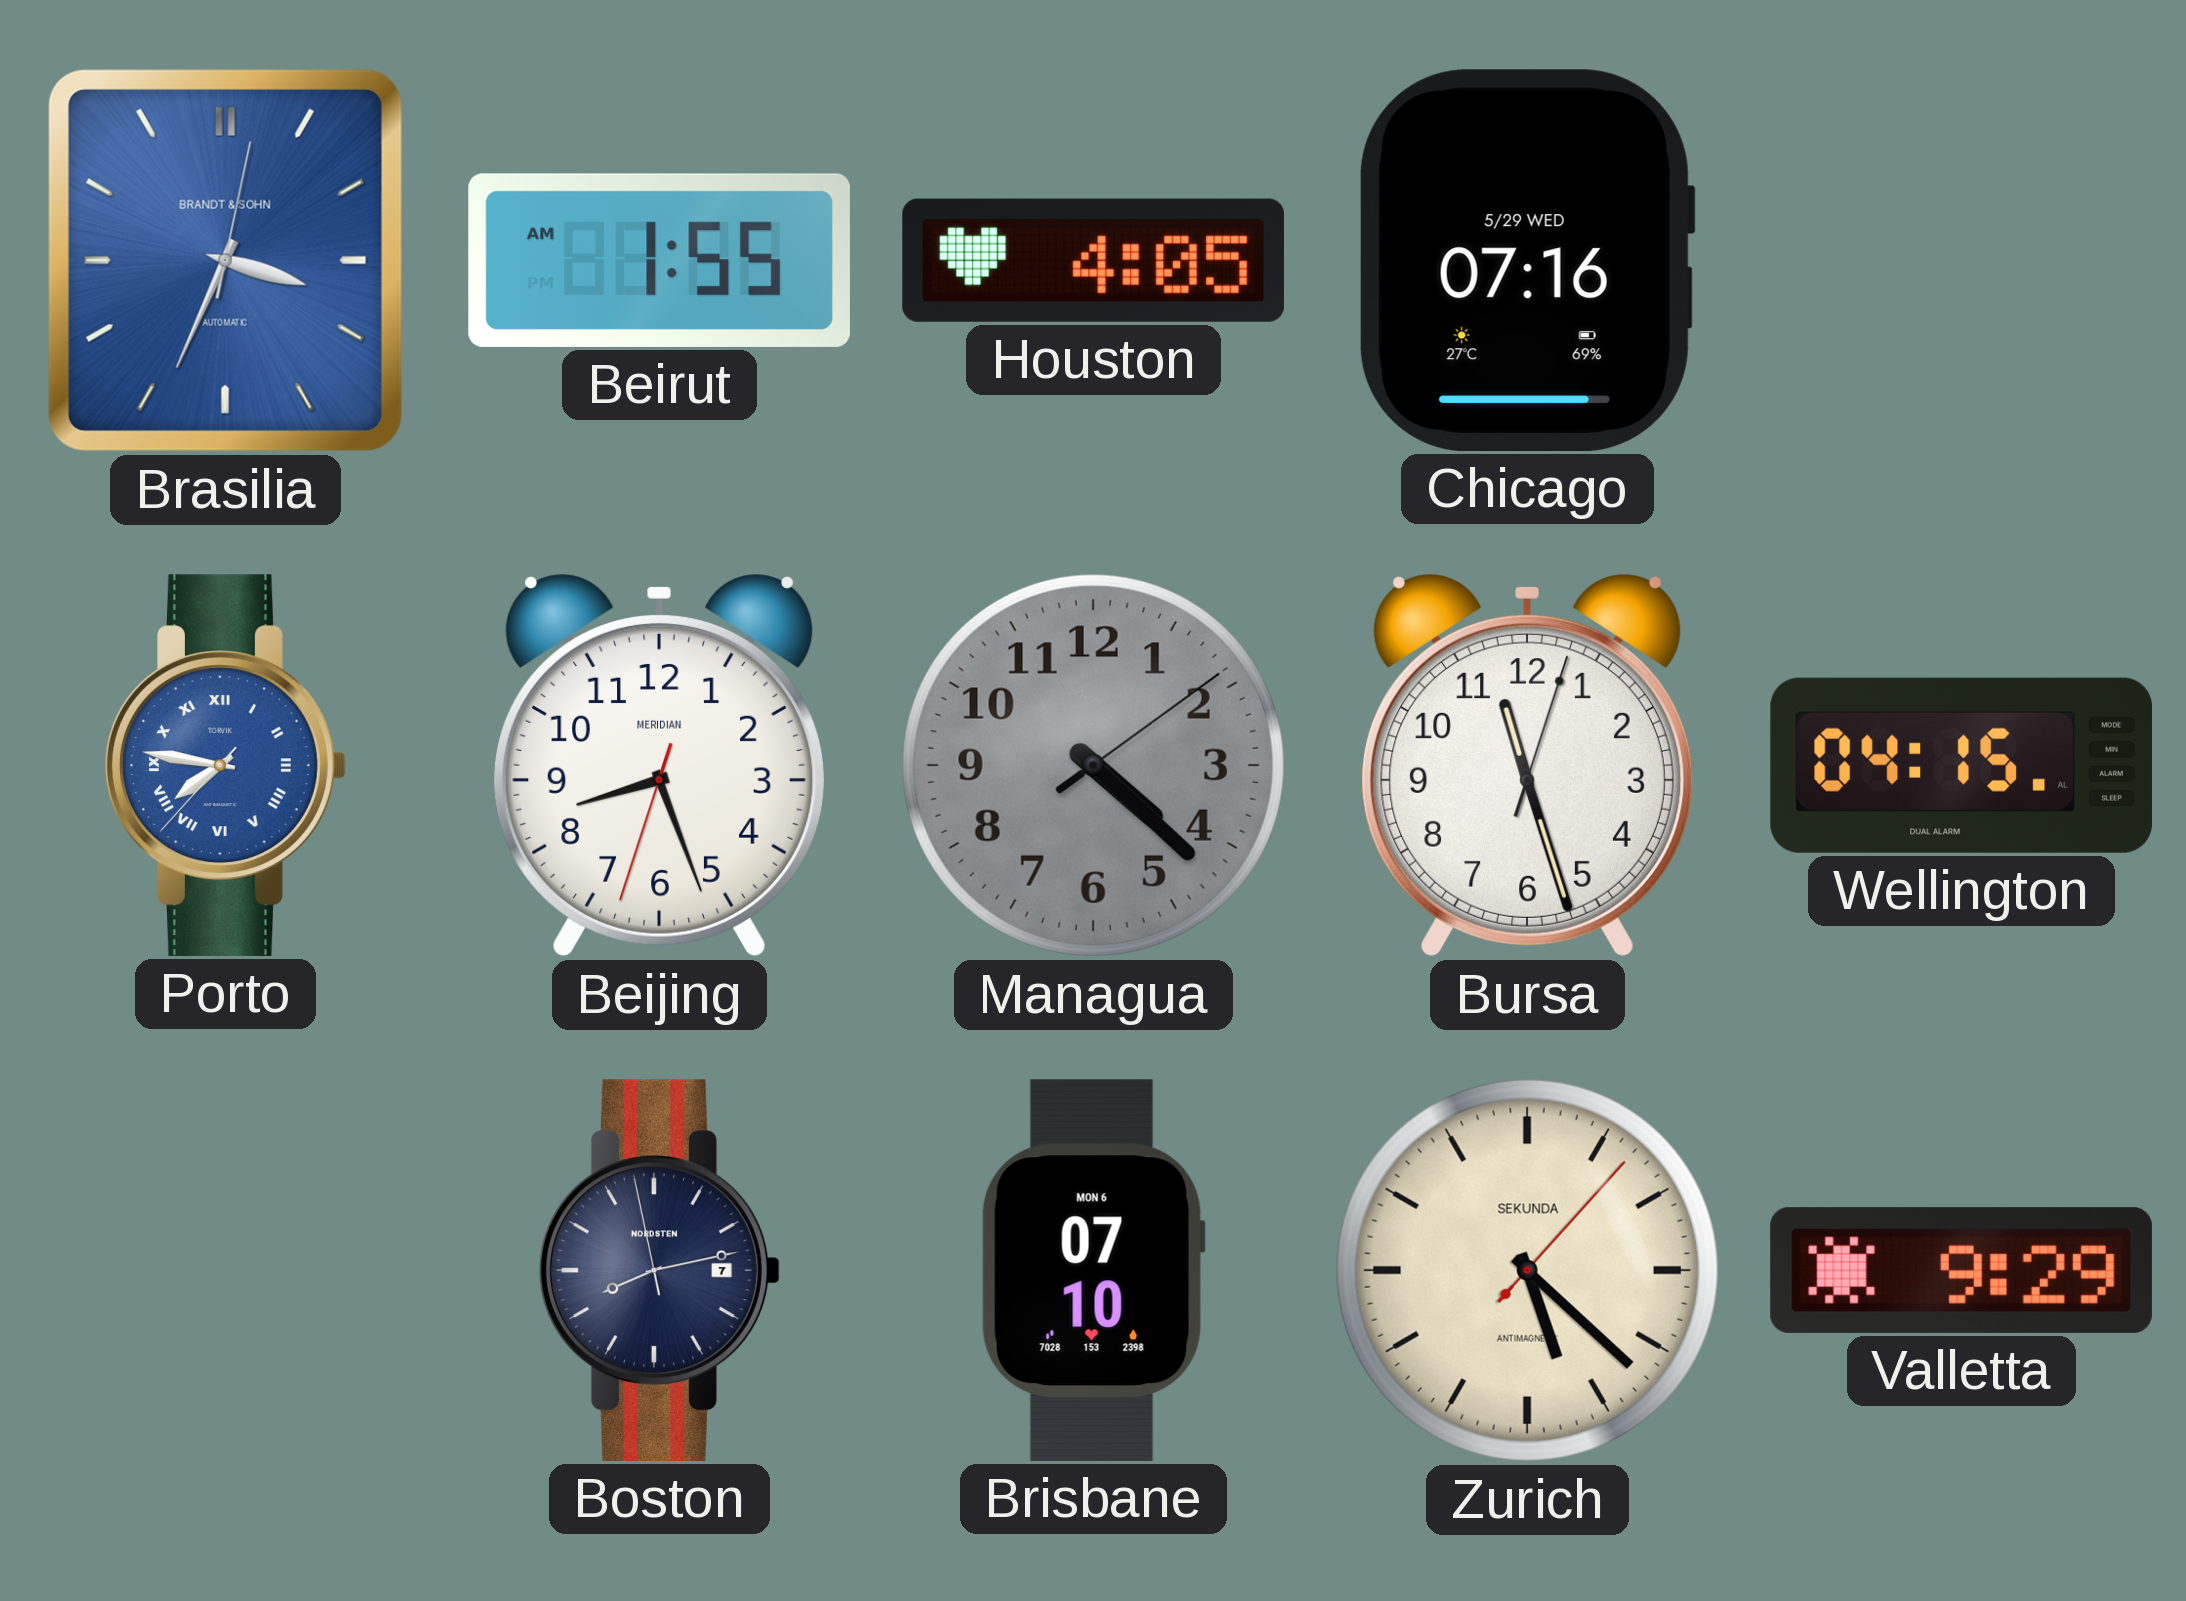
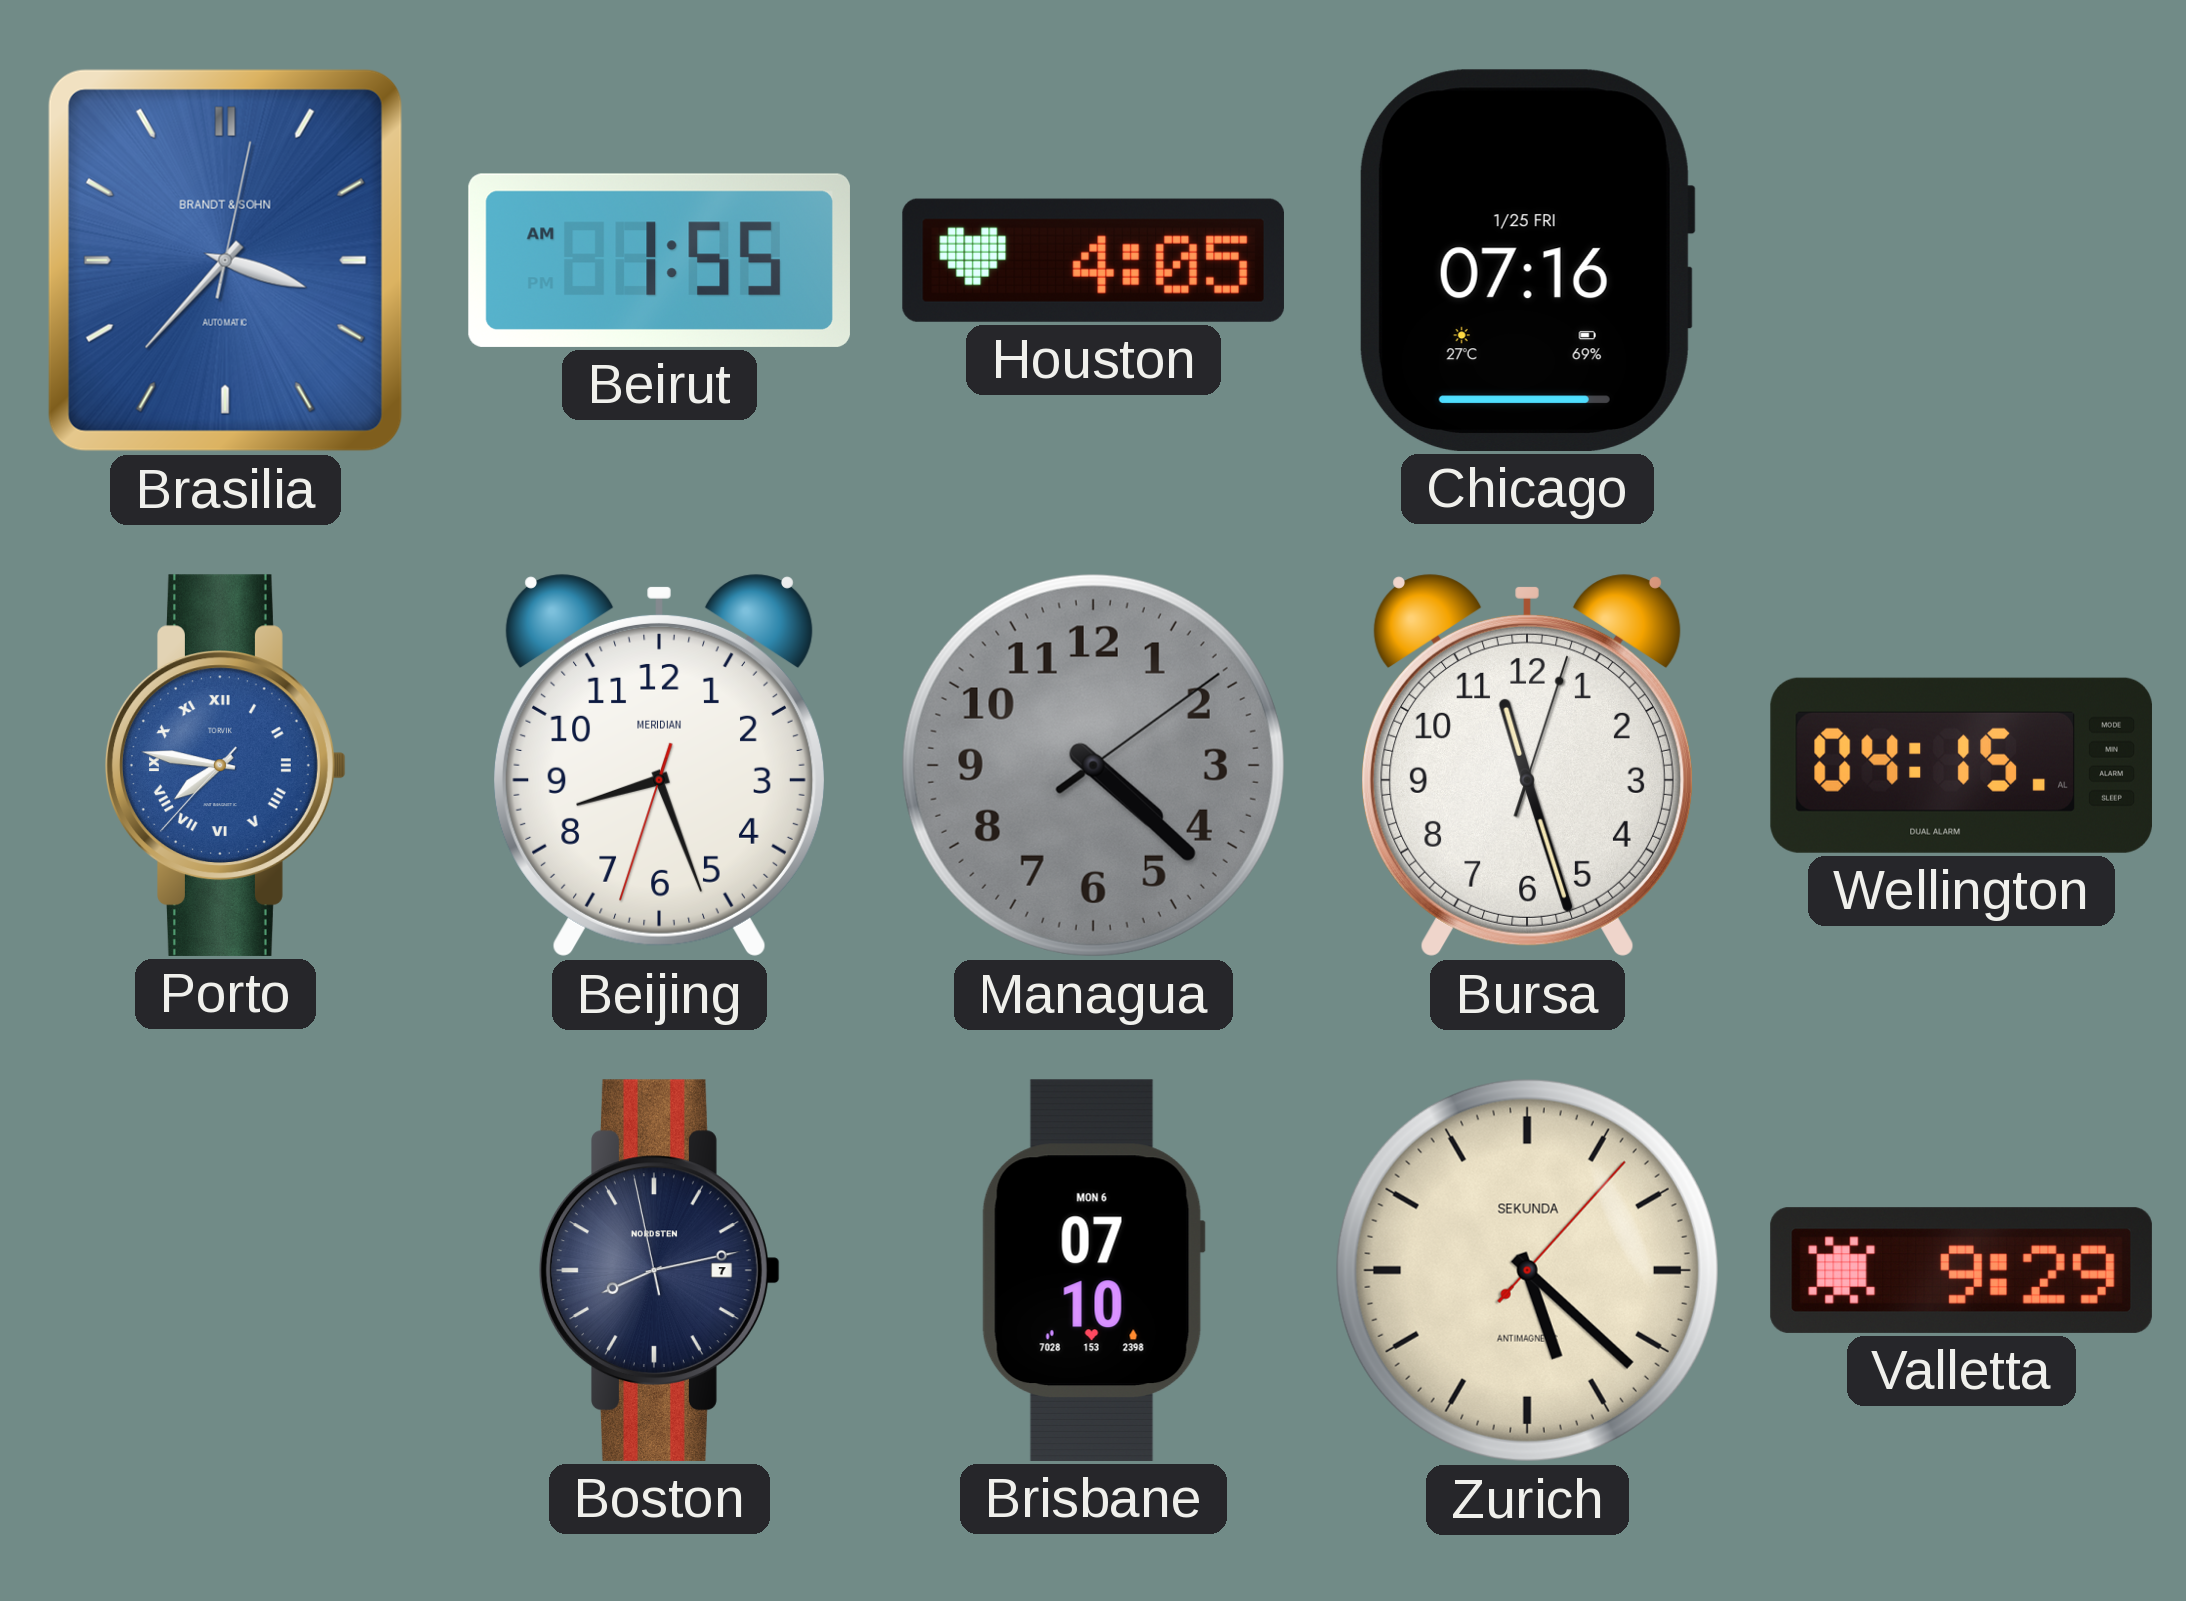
Brasilia: 3:34 -> 3:37 (225, 260)
Chicago date: 5/29 WED -> 1/25 FRI (1527, 260)
